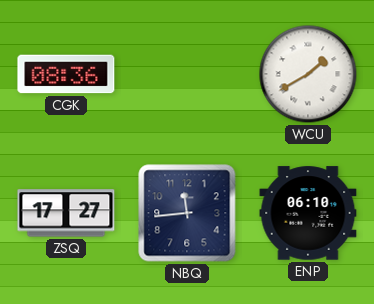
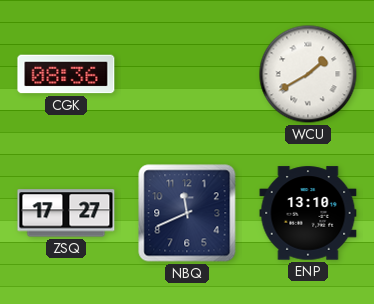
NBQ: 11:44 -> 11:41 (187, 213)
ENP: 06:10 -> 13:10 (308, 213)
